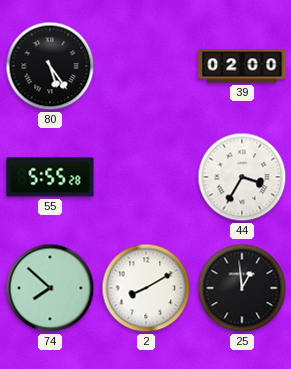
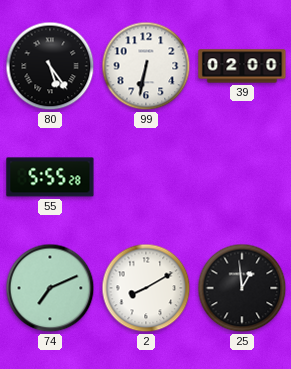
99: none -> 6:32 (146, 66)
44: 3:35 -> none (242, 177)
74: 7:52 -> 7:11 (50, 288)
